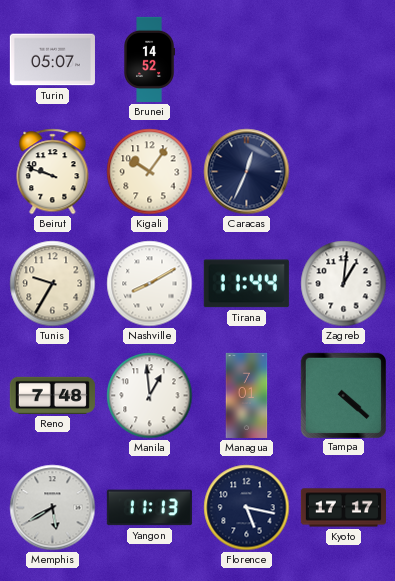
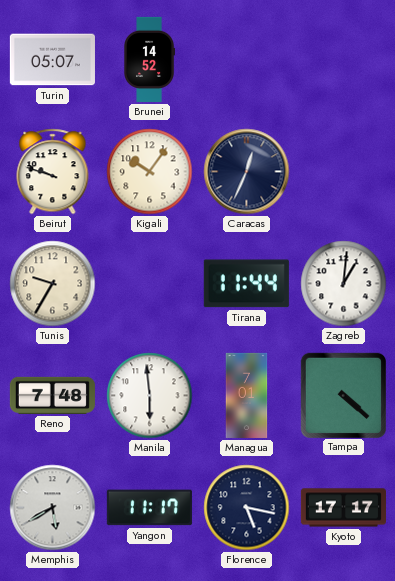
Nashville: 8:10 -> none (150, 284)
Manila: 12:59 -> 5:59 (150, 396)
Yangon: 11:13 -> 11:17 (149, 508)
